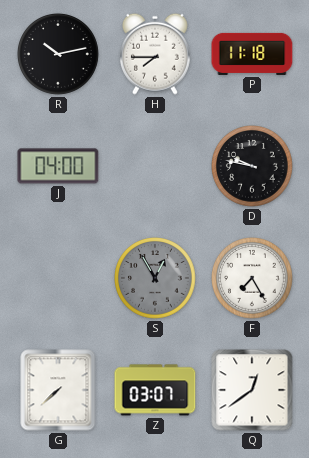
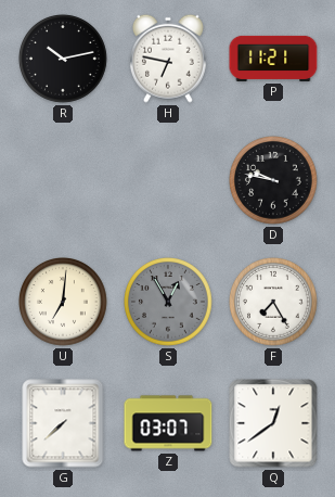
H: 7:45 -> 6:47 (168, 59)
P: 11:18 -> 11:21 (273, 59)
J: 04:00 -> none (58, 166)
U: none -> 7:01 (64, 303)
